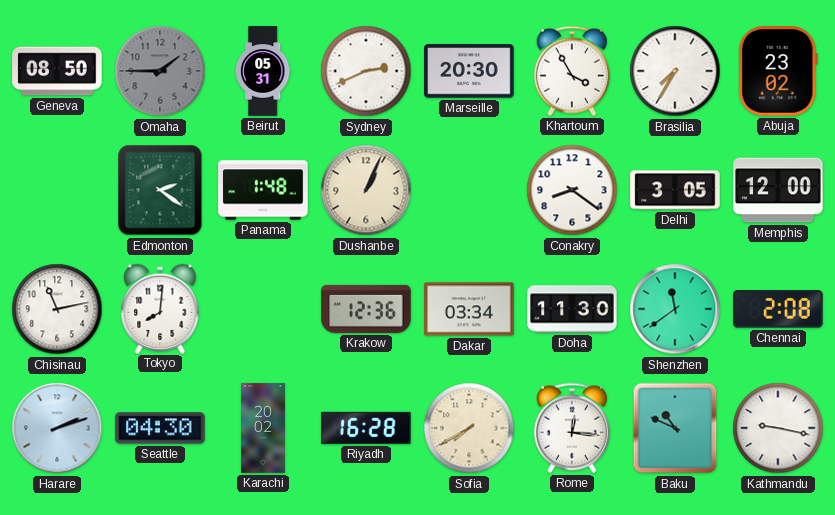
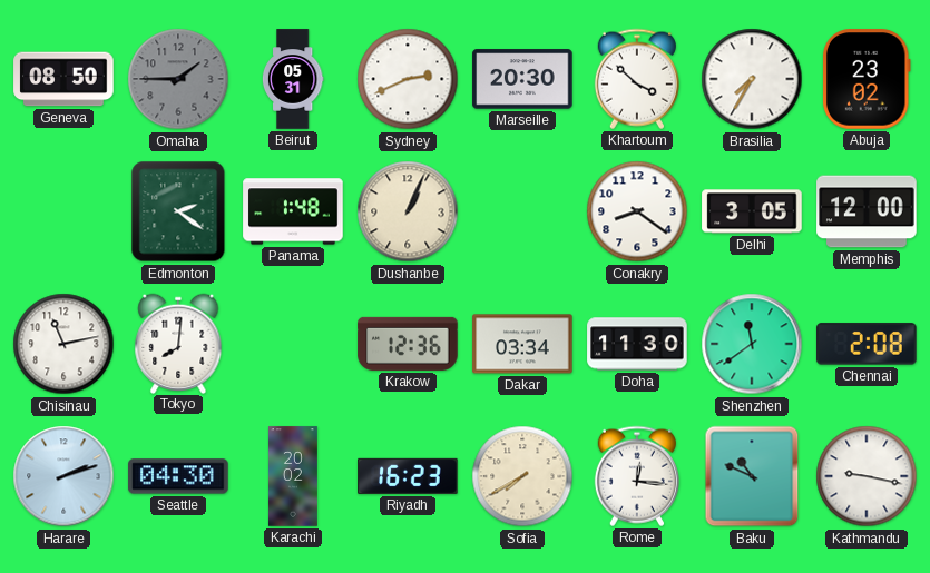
Khartoum: 3:55 -> 3:52 (637, 79)
Riyadh: 16:28 -> 16:23 (408, 476)
